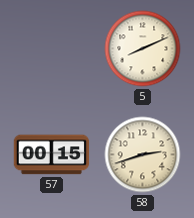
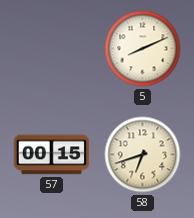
58: 2:42 -> 6:42 (143, 155)
